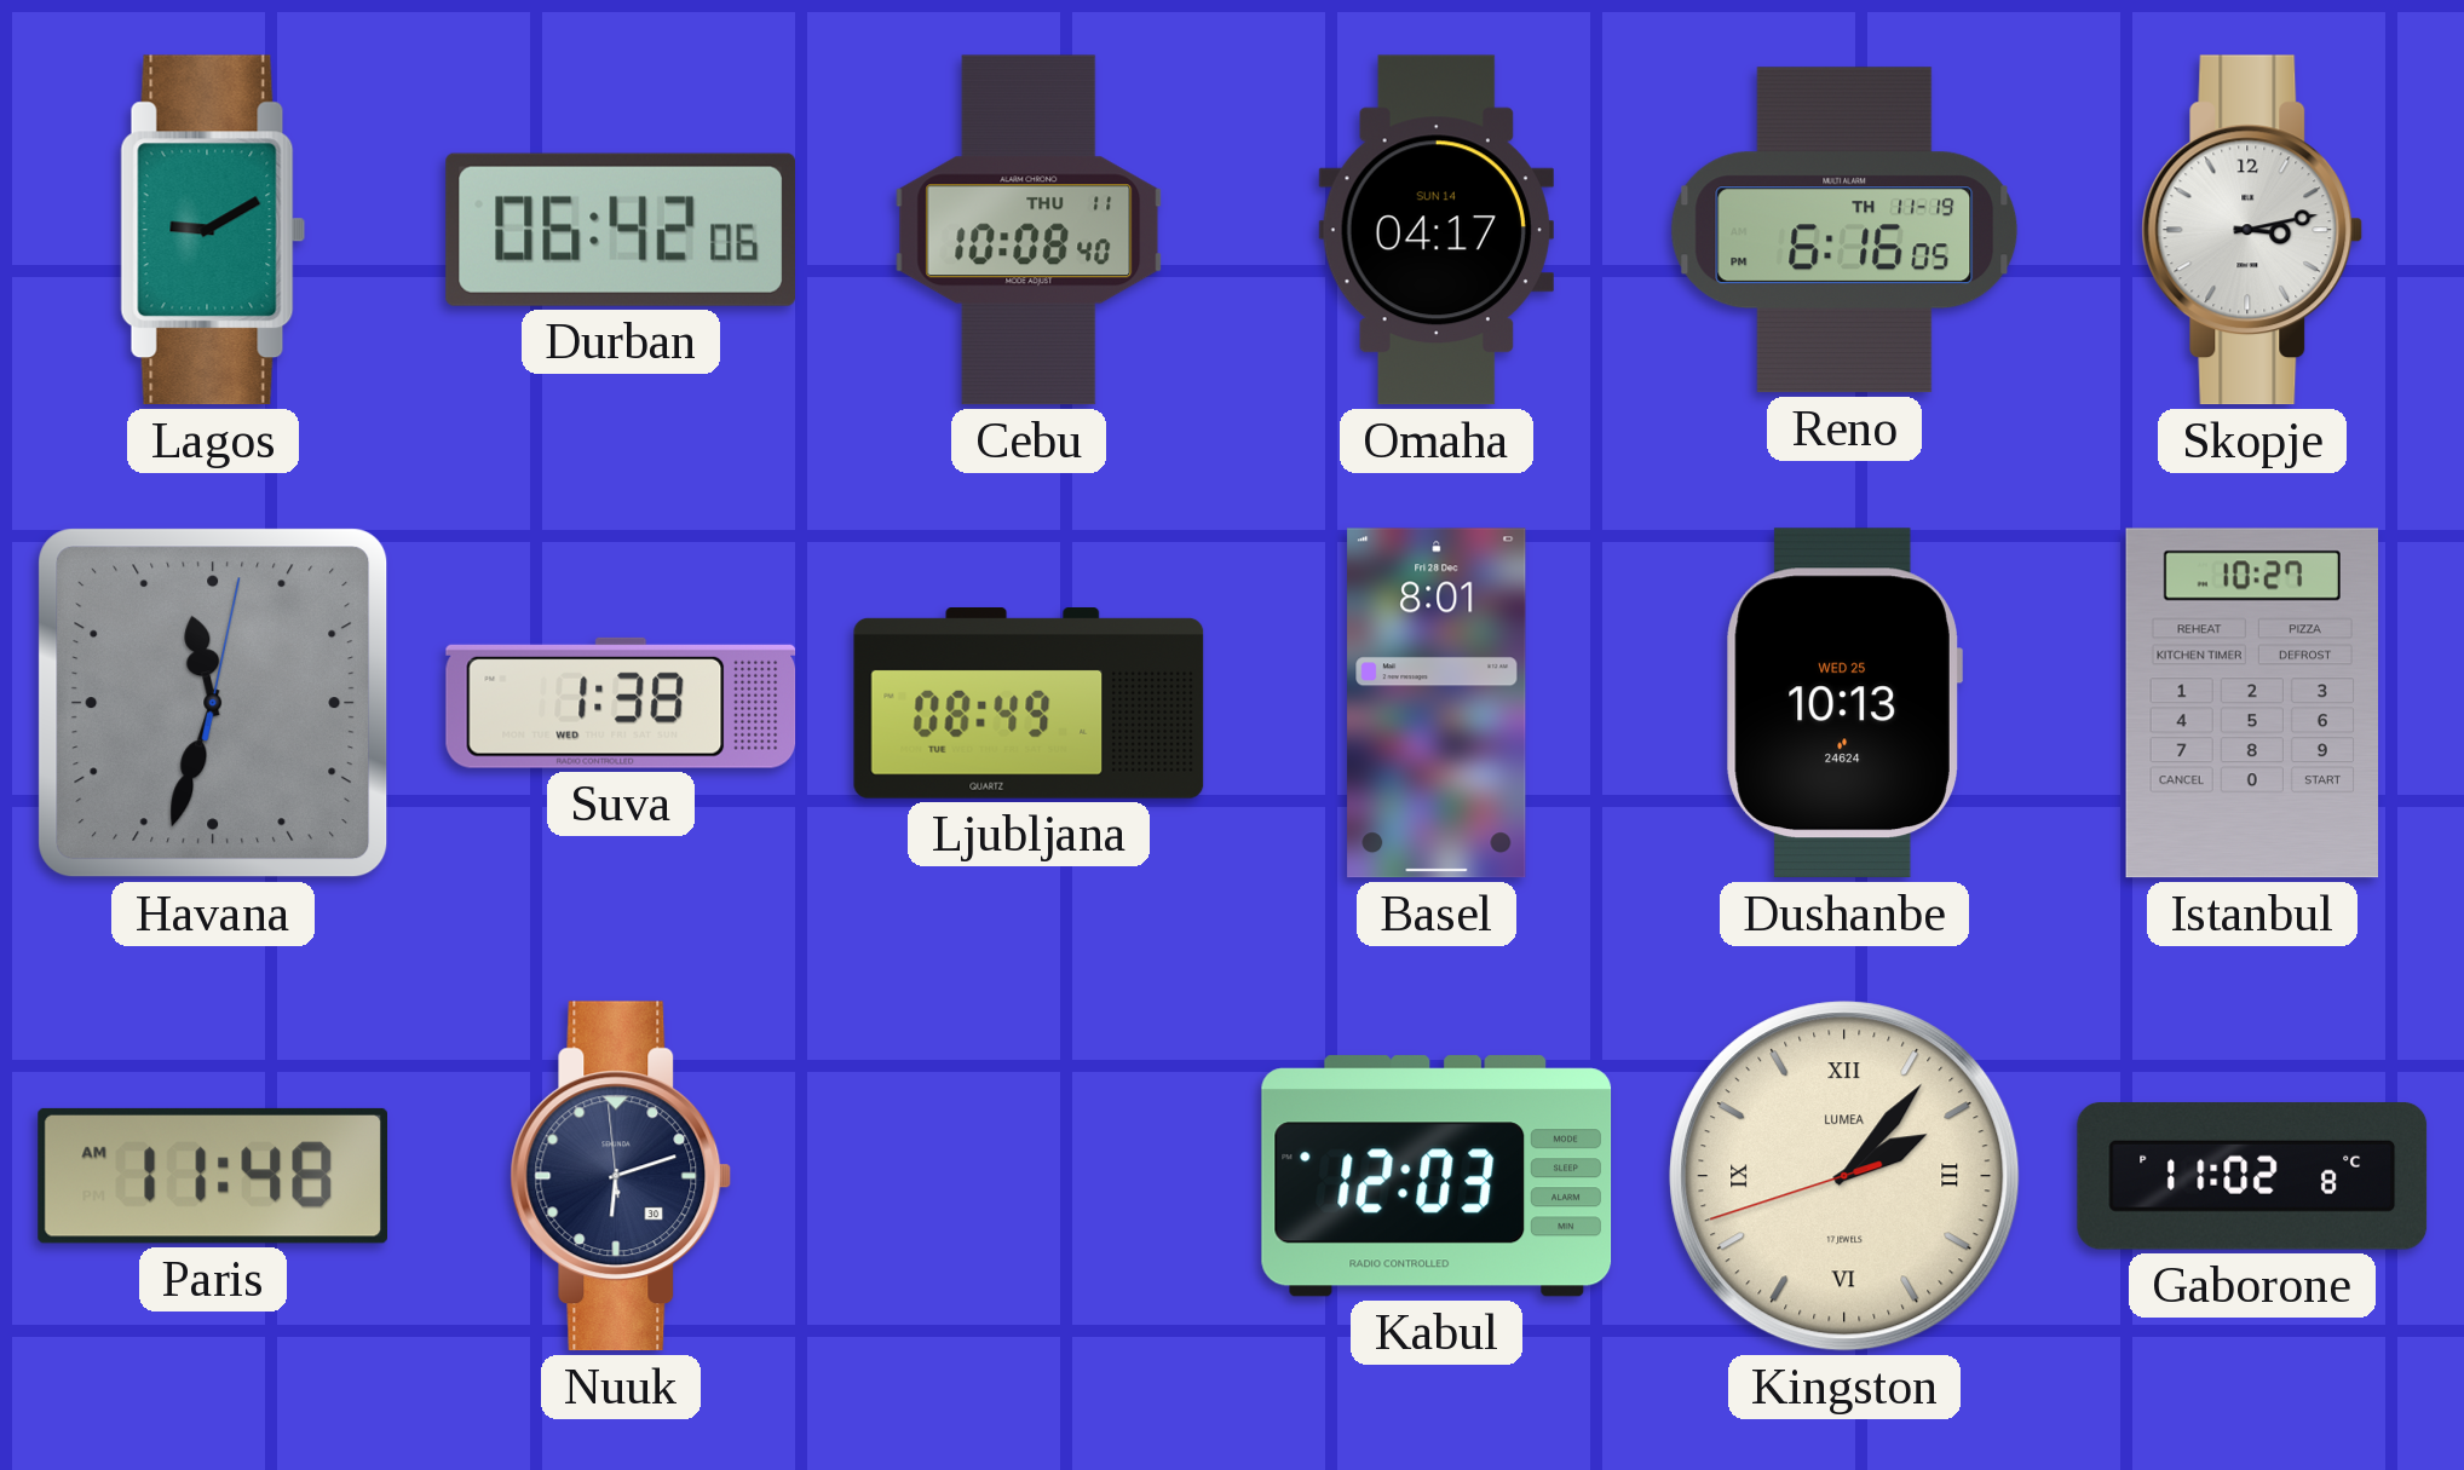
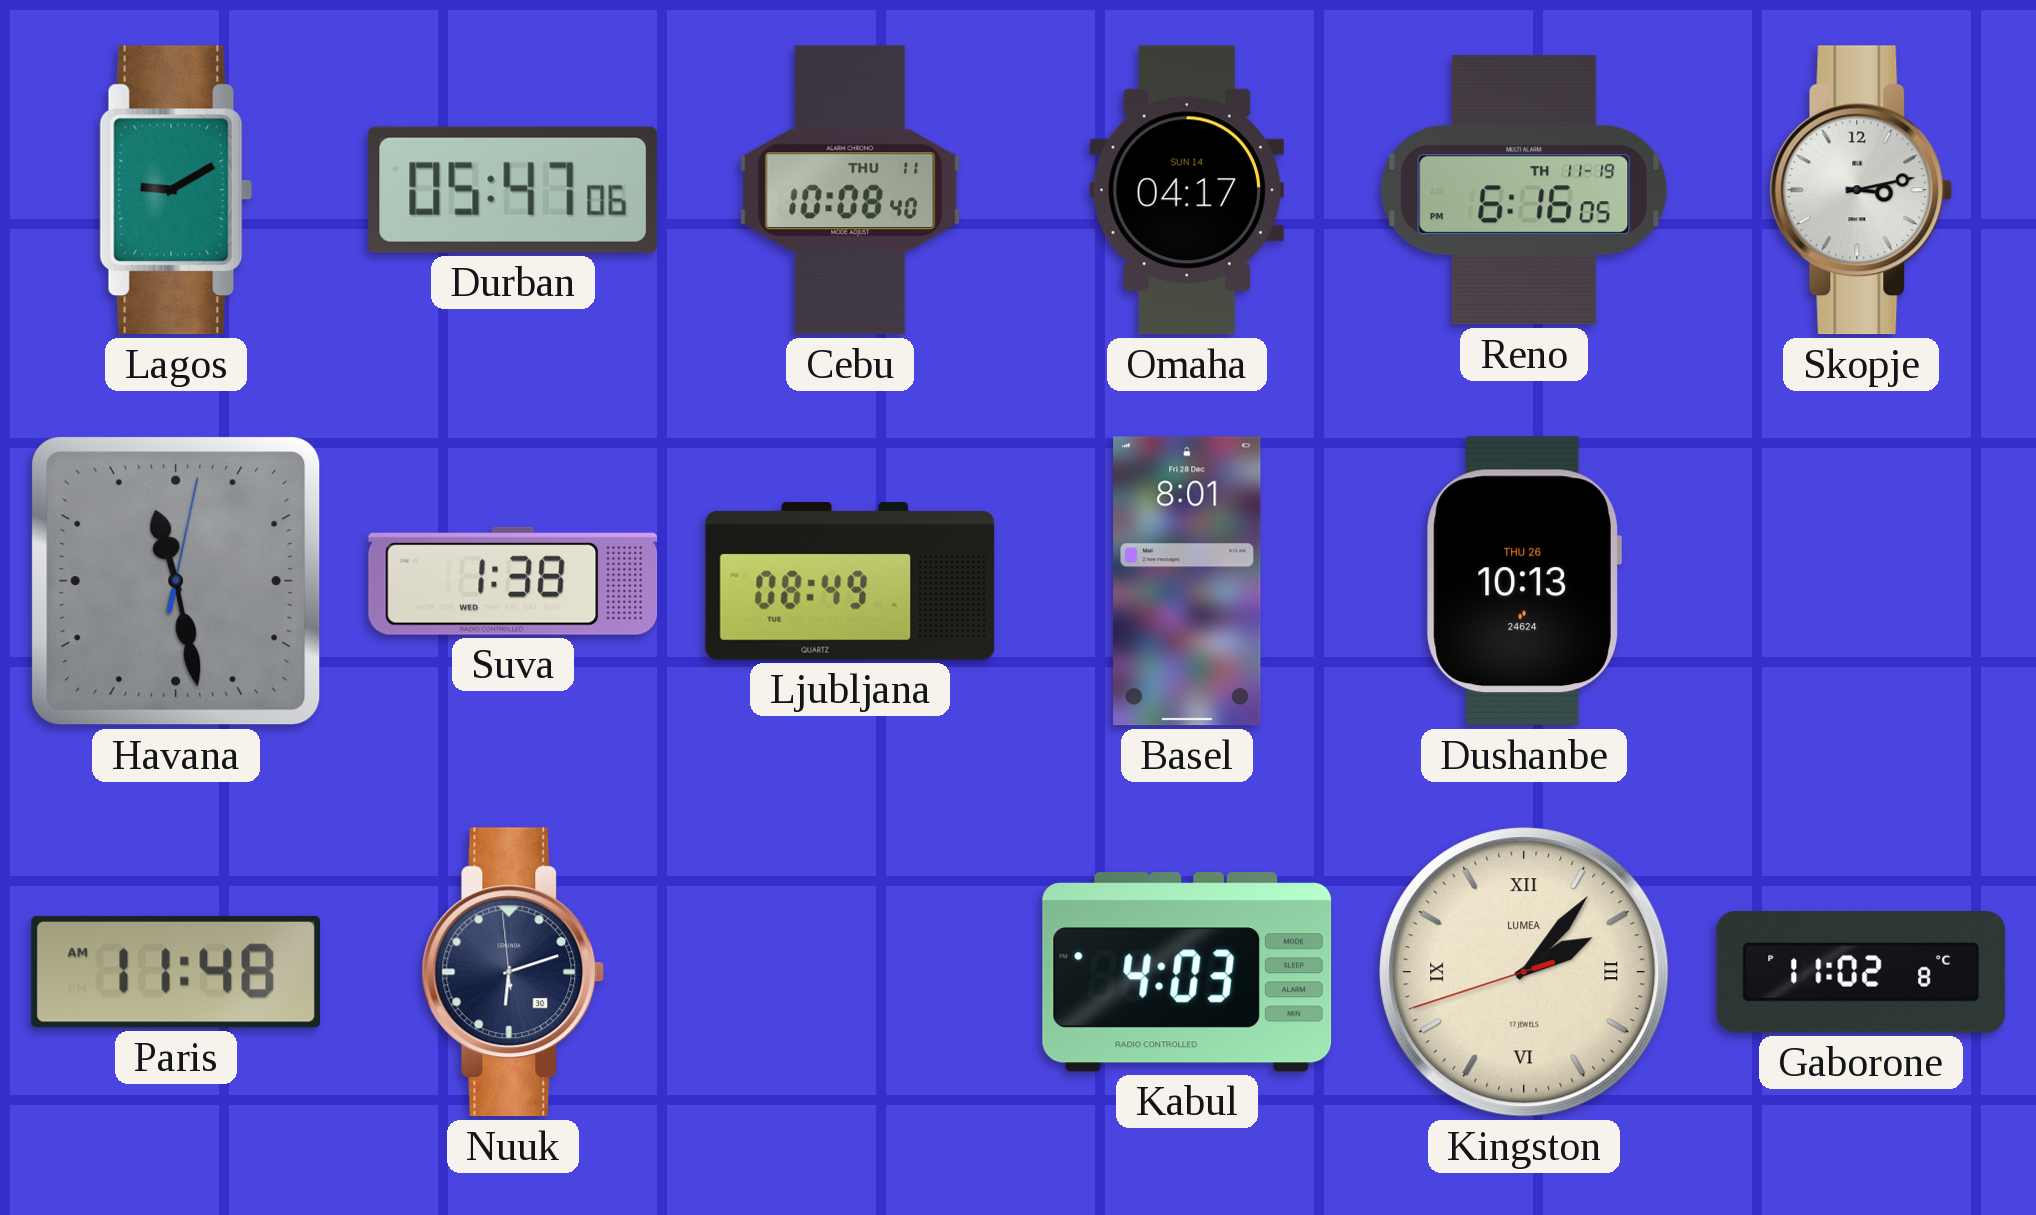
Durban: 06:42 -> 05:47 (513, 190)
Havana: 11:33 -> 11:28 (176, 581)
Dushanbe date: WED 25 -> THU 26 (1524, 581)
Istanbul: 10:27 -> none (2251, 703)
Kabul: 12:03 -> 4:03 (1187, 972)
